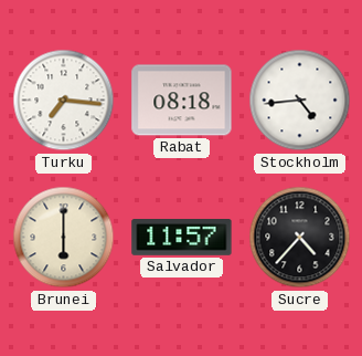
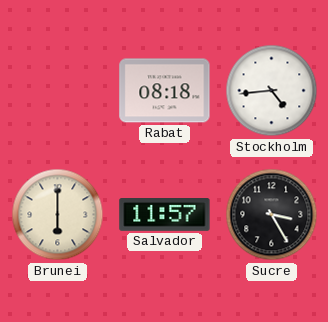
Turku: 7:16 -> none (64, 101)
Sucre: 4:37 -> 3:25 (272, 215)
